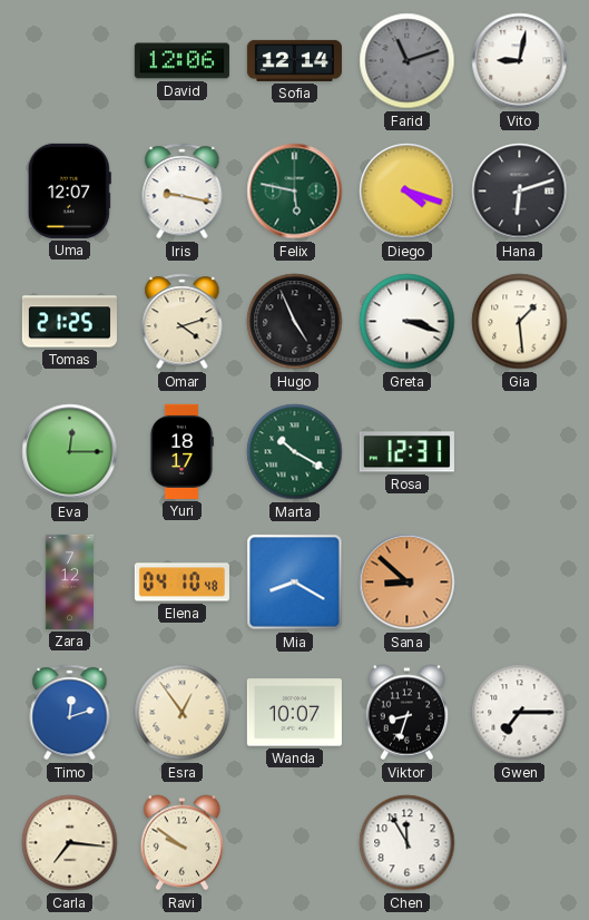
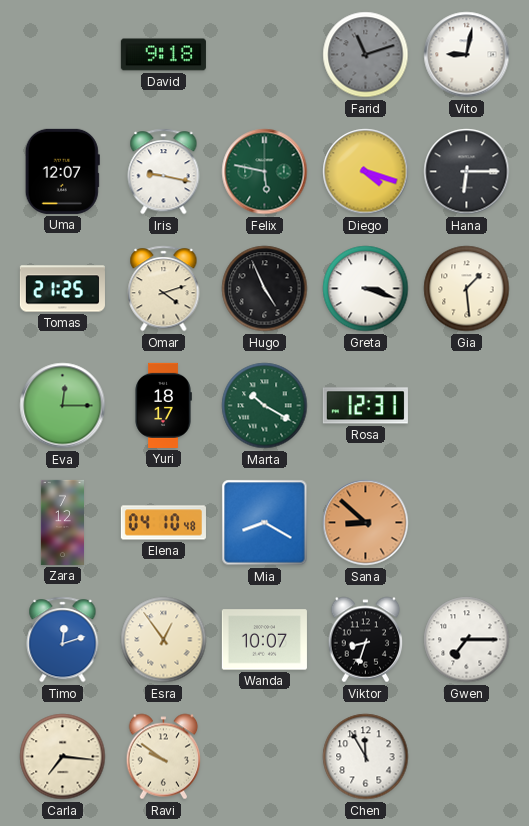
David: 12:06 -> 9:18 (163, 55)
Sofia: 12:14 -> none (294, 60)
Hana: 6:12 -> 6:15 (467, 172)
